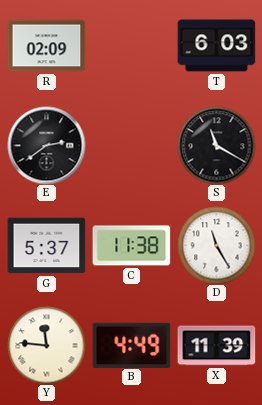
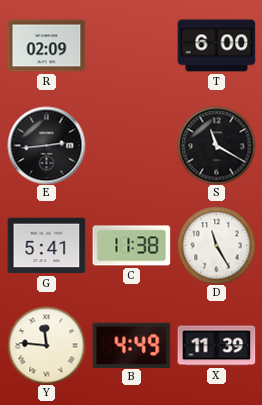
T: 6:03 -> 6:00 (216, 46)
E: 2:39 -> 2:44 (46, 145)
G: 5:37 -> 5:41 (46, 246)
